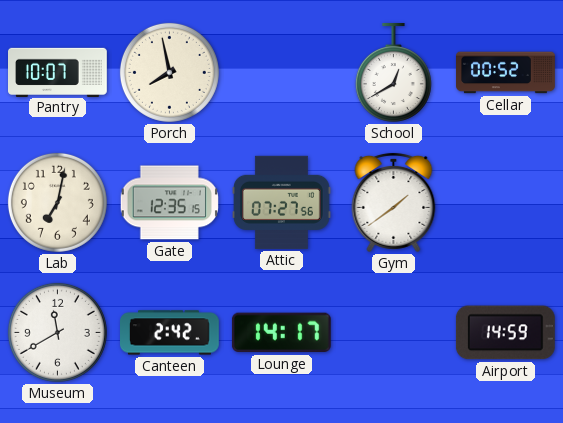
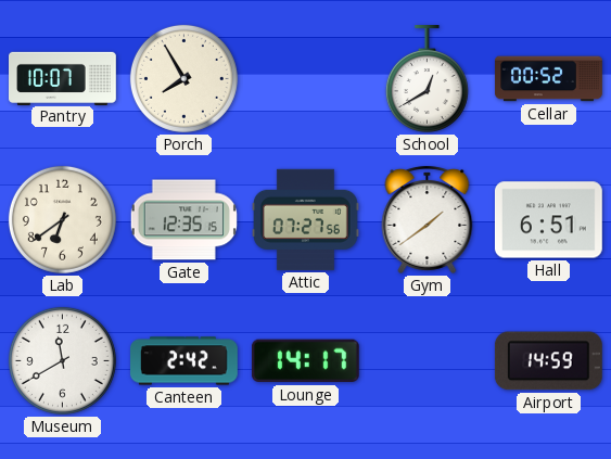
Porch: 7:58 -> 7:55 (183, 78)
Lab: 7:02 -> 6:39 (62, 219)
Hall: none -> 6:51 (548, 220)
